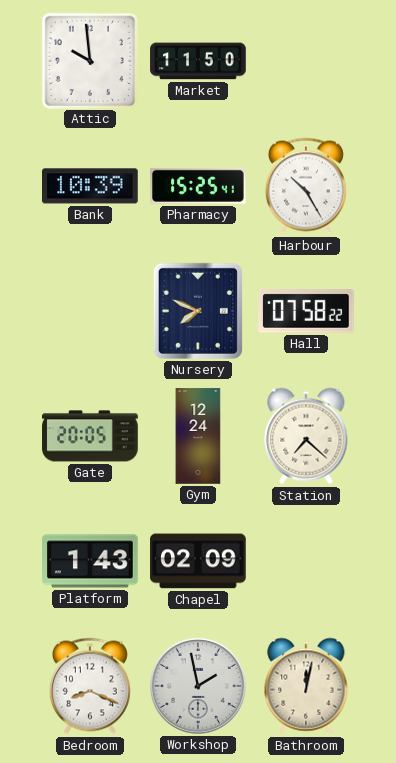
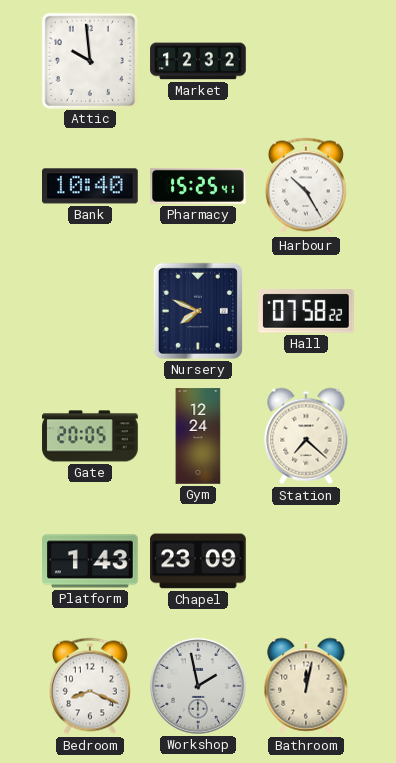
Market: 11:50 -> 12:32 (198, 61)
Bank: 10:39 -> 10:40 (91, 186)
Chapel: 02:09 -> 23:09 (198, 561)
